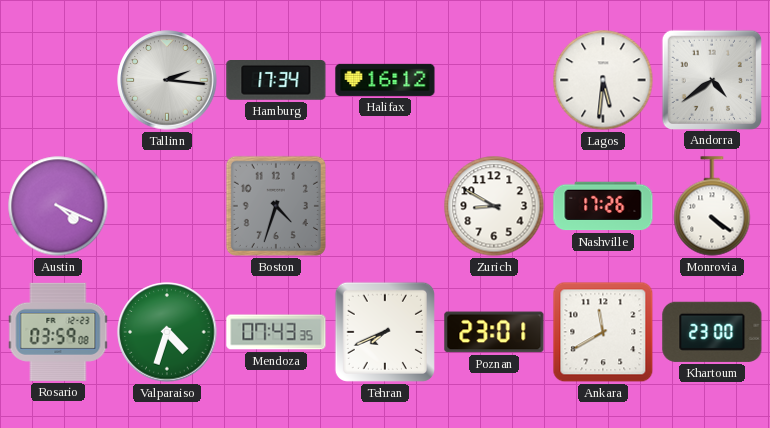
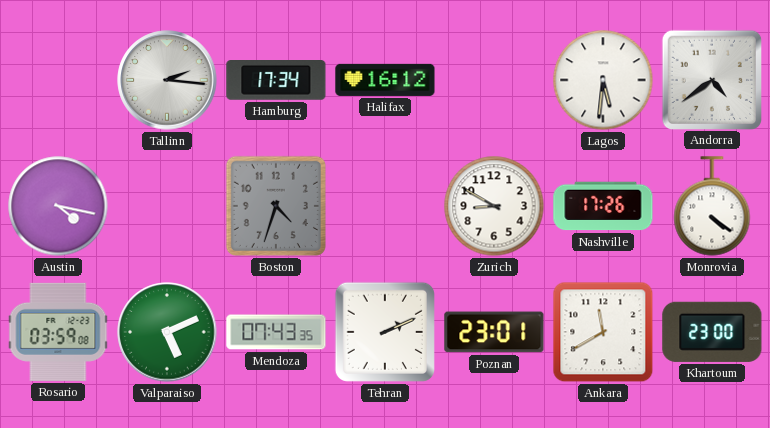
Austin: 4:19 -> 4:17 (58, 206)
Valparaiso: 4:33 -> 5:11 (167, 332)
Tehran: 7:41 -> 2:11 (385, 332)
